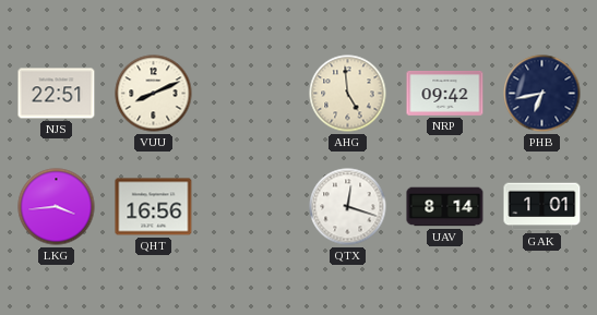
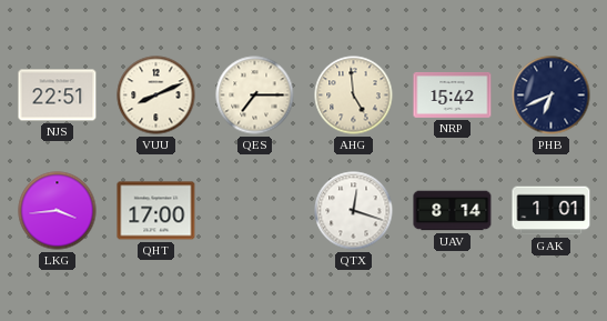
QES: none -> 7:15 (255, 96)
NRP: 09:42 -> 15:42 (453, 94)
PHB: 6:43 -> 6:41 (552, 96)
QHT: 16:56 -> 17:00 (156, 211)
